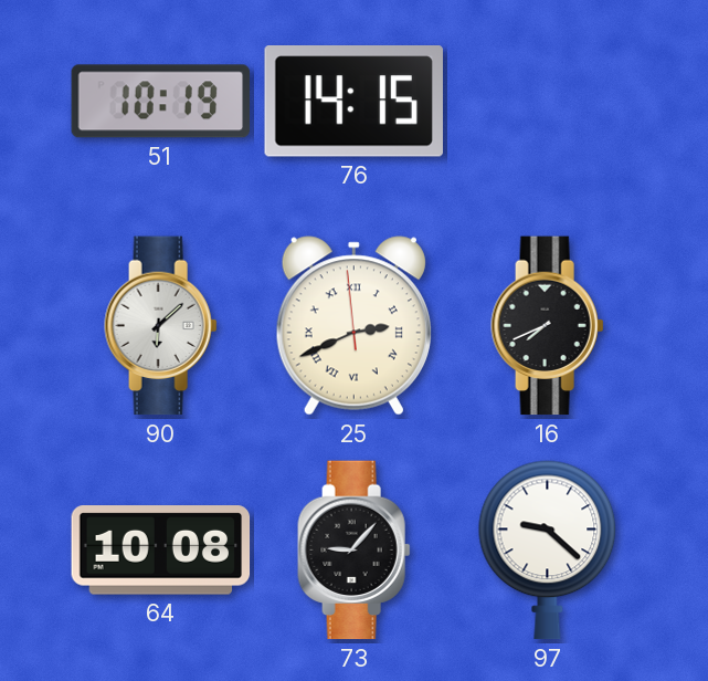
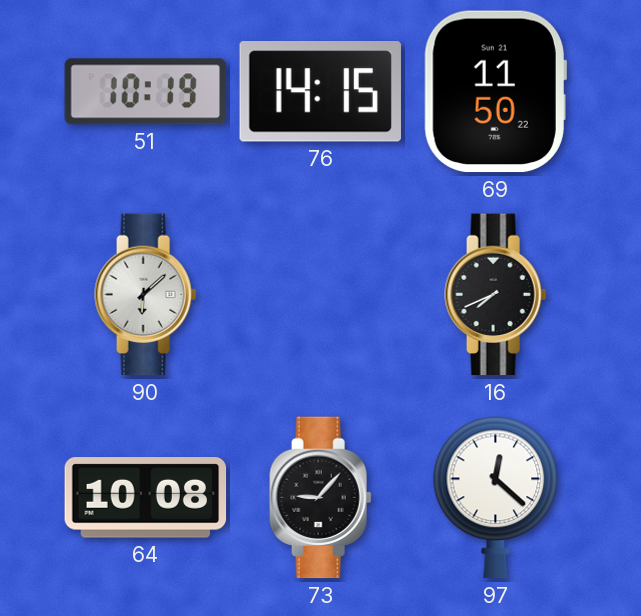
69: none -> 11:50 (495, 92)
25: 2:40 -> none (353, 326)
97: 9:22 -> 12:22 (496, 498)
